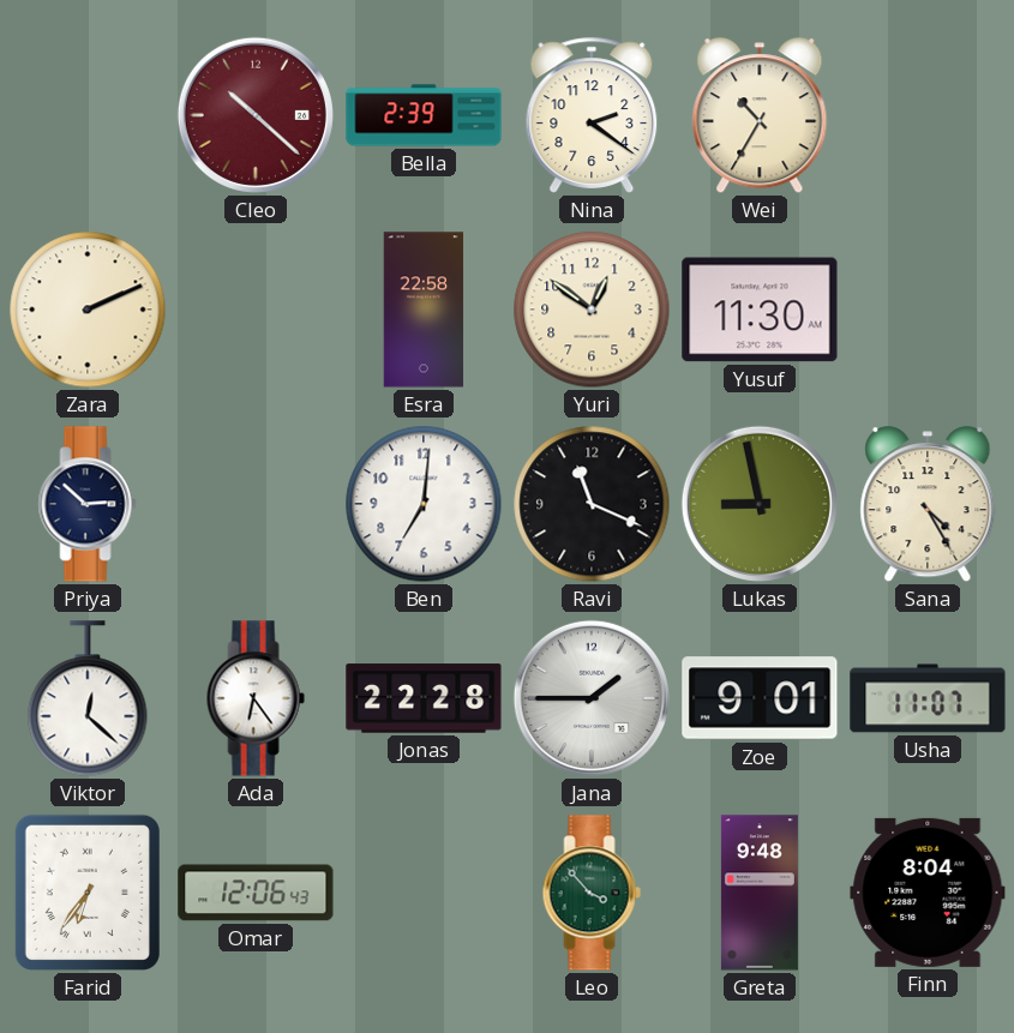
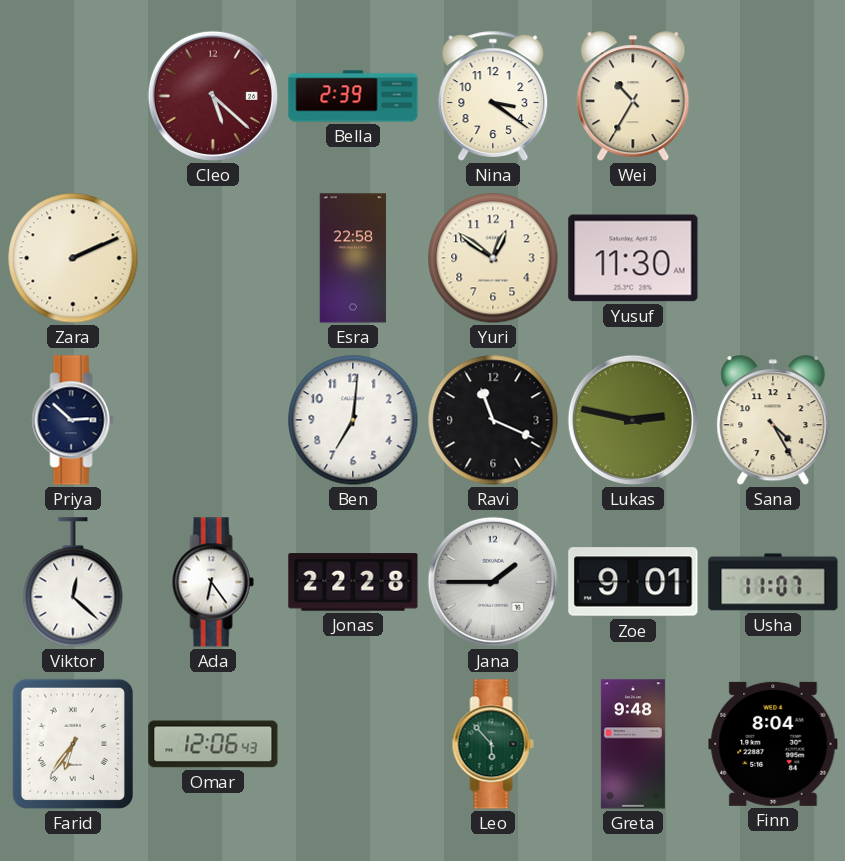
Cleo: 10:22 -> 5:22 (213, 96)
Nina: 2:21 -> 3:21 (493, 96)
Lukas: 8:58 -> 2:47 (633, 420)
Leo: 3:53 -> 5:53 (493, 744)
